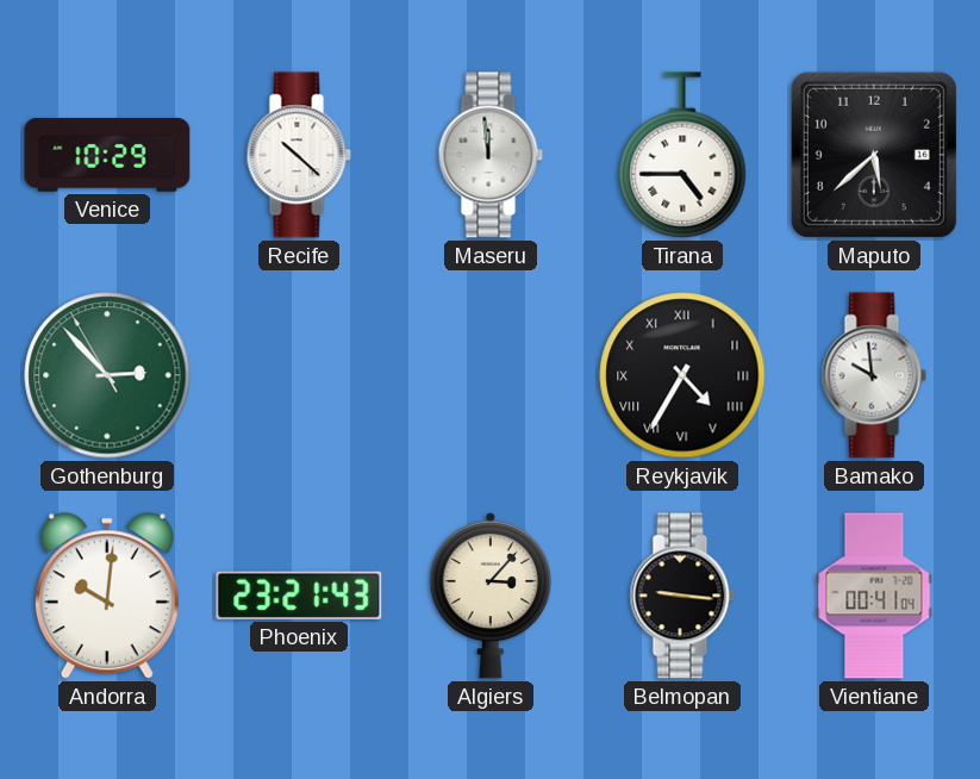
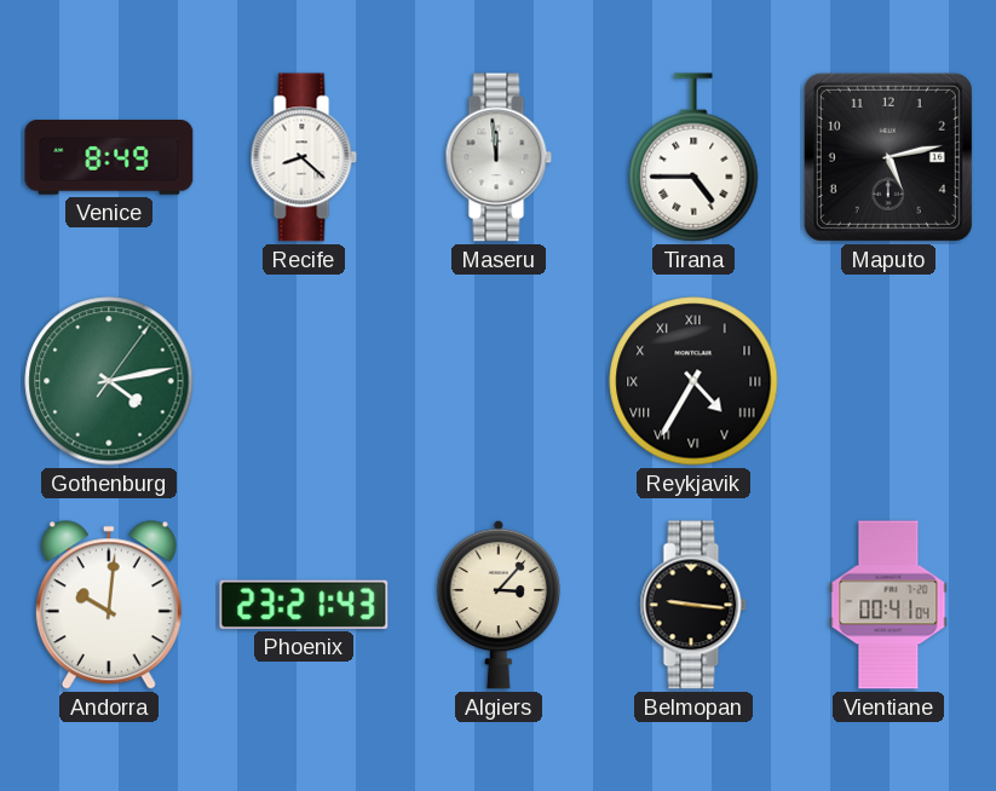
Venice: 10:29 -> 8:49 (109, 157)
Recife: 10:22 -> 8:22 (304, 157)
Maputo: 5:38 -> 5:13 (888, 157)
Gothenburg: 2:52 -> 4:13 (109, 381)
Bamako: 9:59 -> none (874, 375)
